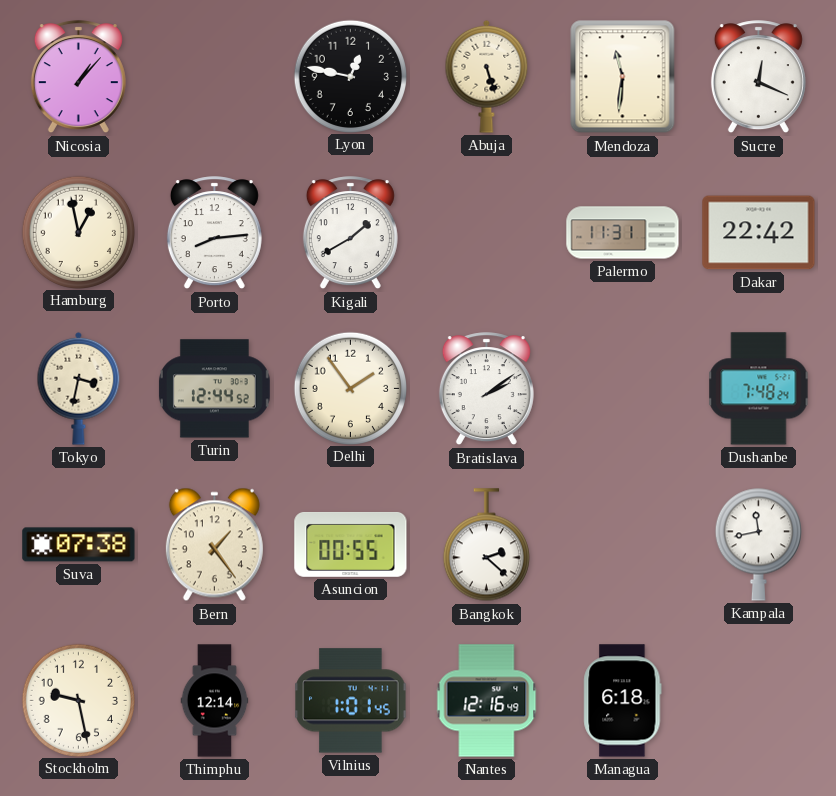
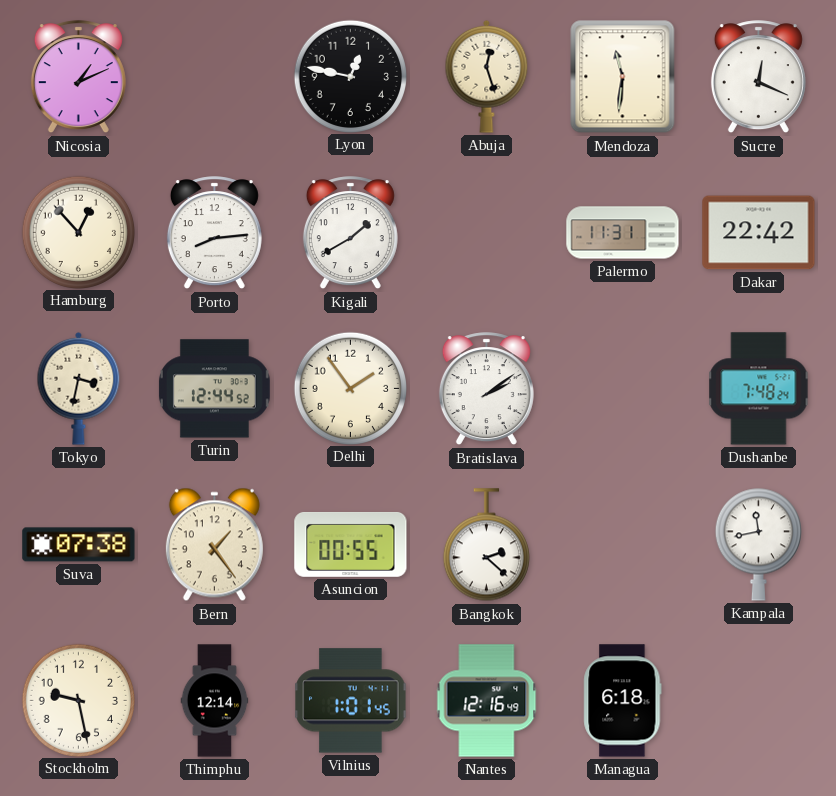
Nicosia: 1:07 -> 1:11 (78, 77)
Abuja: 5:27 -> 12:27 (487, 76)
Hamburg: 12:58 -> 12:53 (78, 232)
